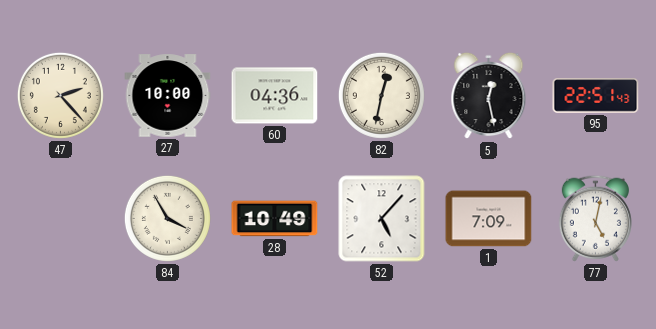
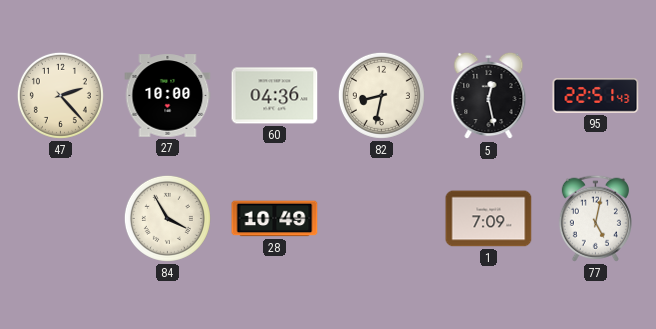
82: 12:32 -> 8:32 (381, 95)
52: 5:07 -> none (382, 219)
